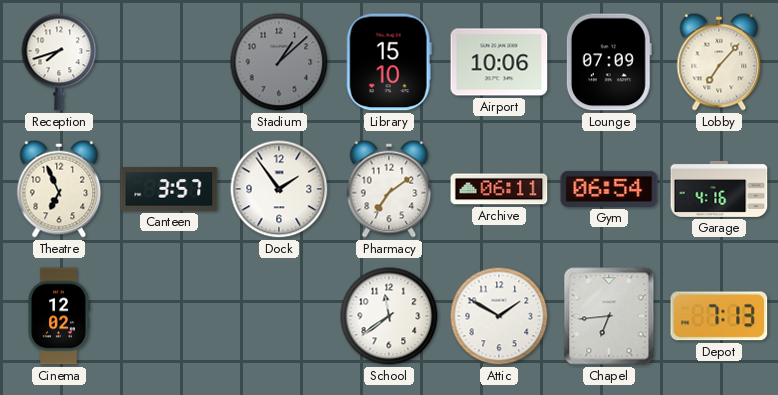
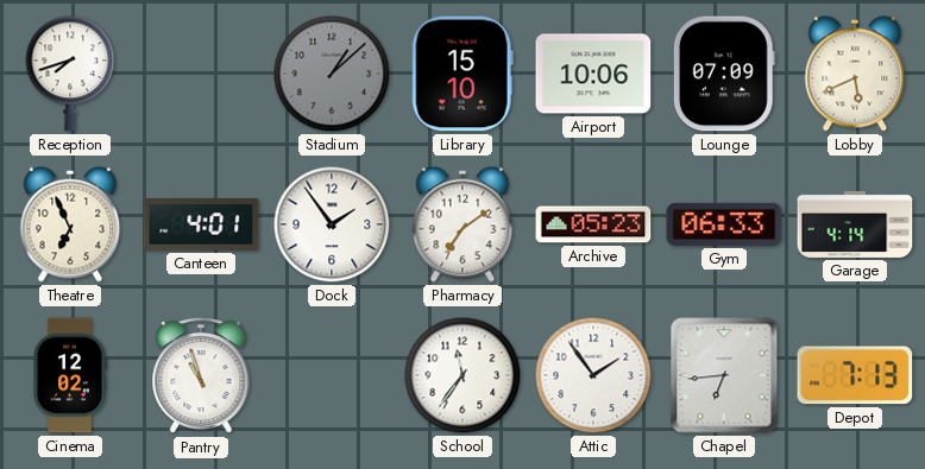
Lobby: 7:07 -> 5:41 (855, 74)
Canteen: 3:57 -> 4:01 (201, 224)
Archive: 06:11 -> 05:23 (593, 224)
Gym: 06:54 -> 06:33 (724, 224)
Garage: 4:16 -> 4:14 (855, 224)
Pantry: none -> 10:57 (201, 375)
School: 11:39 -> 11:36 (462, 375)
Attic: 1:50 -> 1:54 (593, 375)
